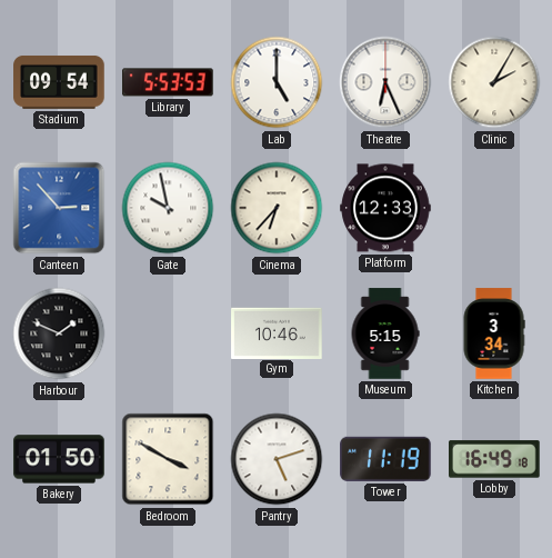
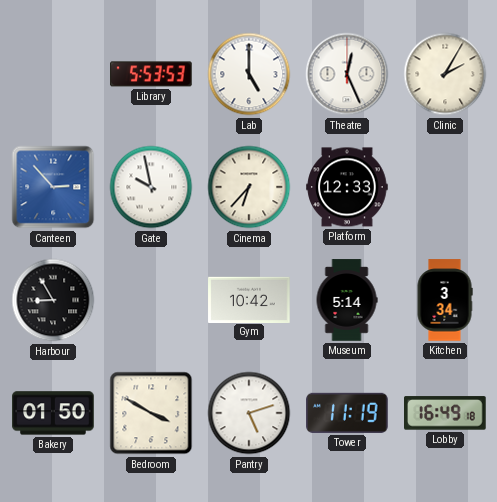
Stadium: 09:54 -> none (59, 82)
Theatre: 6:26 -> 12:26 (347, 74)
Harbour: 1:49 -> 8:55 (53, 300)
Gym: 10:46 -> 10:42 (249, 299)
Museum: 5:15 -> 5:14 (347, 300)
